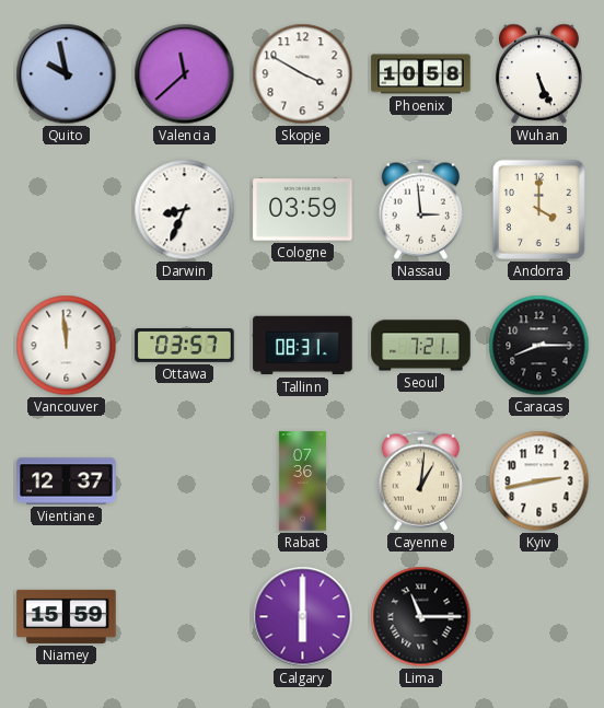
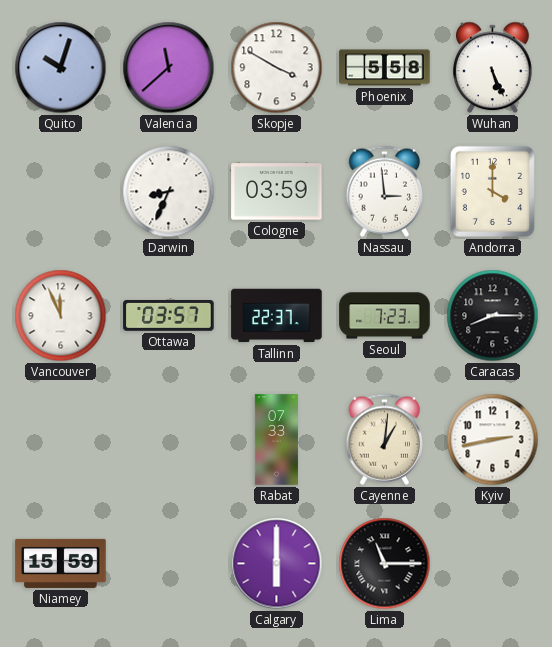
Quito: 9:58 -> 10:03 (61, 68)
Phoenix: 10:58 -> 5:58 (385, 68)
Vancouver: 11:59 -> 11:56 (61, 316)
Tallinn: 08:31 -> 22:37 (277, 316)
Seoul: 7:21 -> 7:23 (385, 316)
Vientiane: 12:37 -> none (67, 481)
Rabat: 07:36 -> 07:33 (276, 440)
